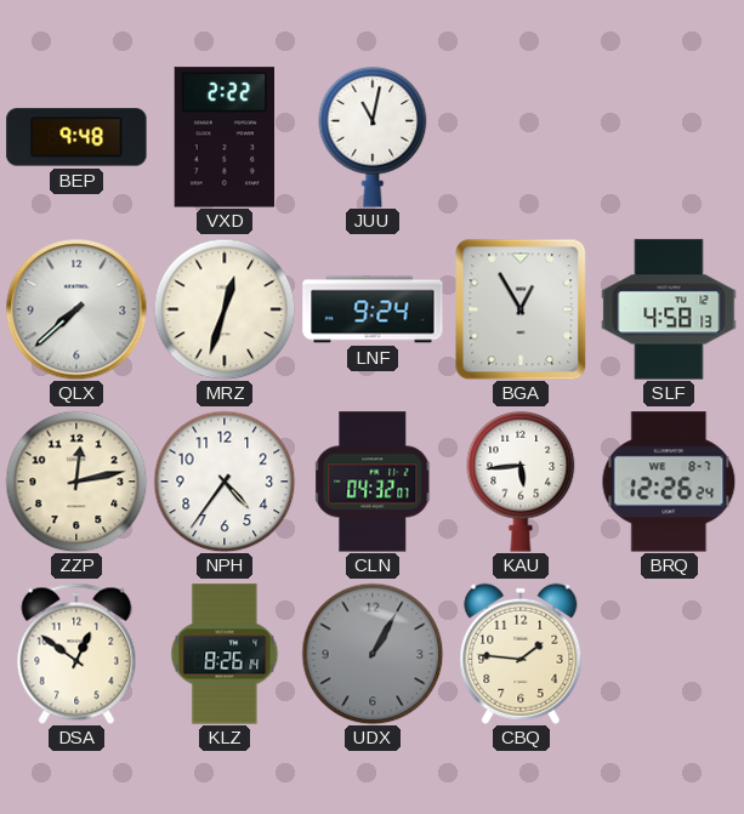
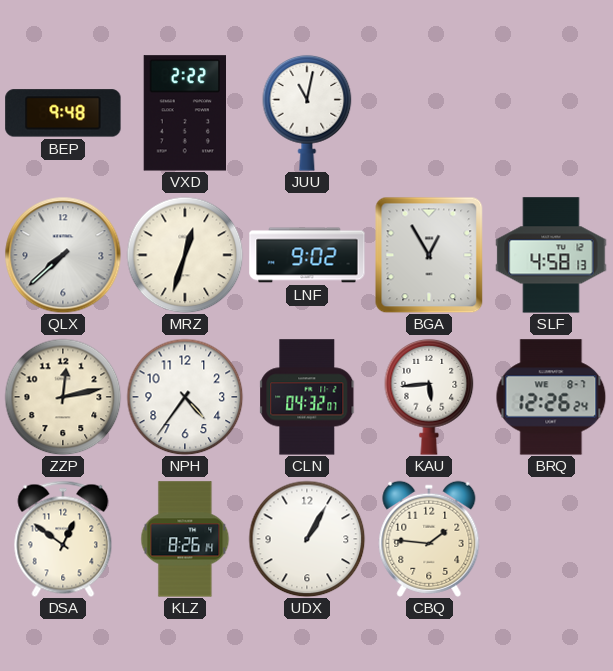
LNF: 9:24 -> 9:02 (307, 255)
UDX dial: grey -> white (307, 539)
